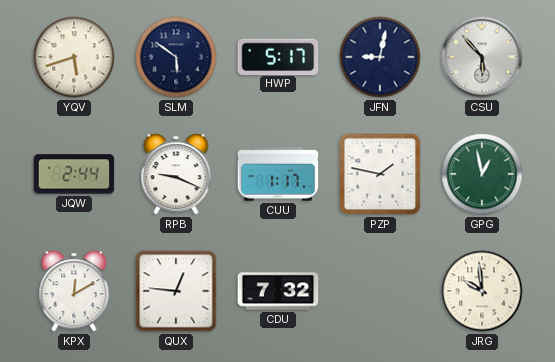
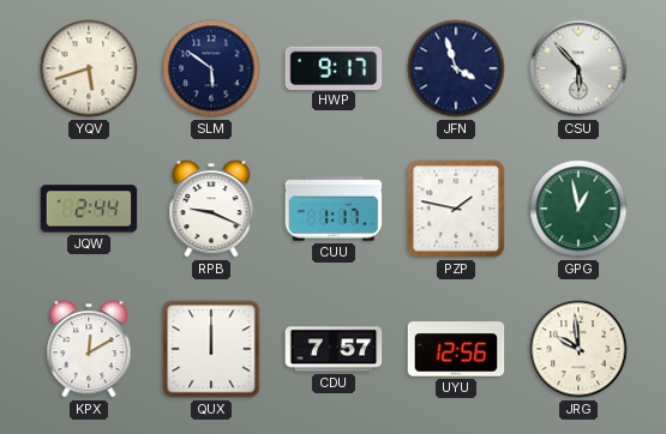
HWP: 5:17 -> 9:17 (334, 67)
JFN: 9:02 -> 3:57 (456, 68)
QUX: 12:46 -> 12:00 (211, 349)
CDU: 7:32 -> 7:57 (334, 349)
UYU: none -> 12:56 (456, 349)
